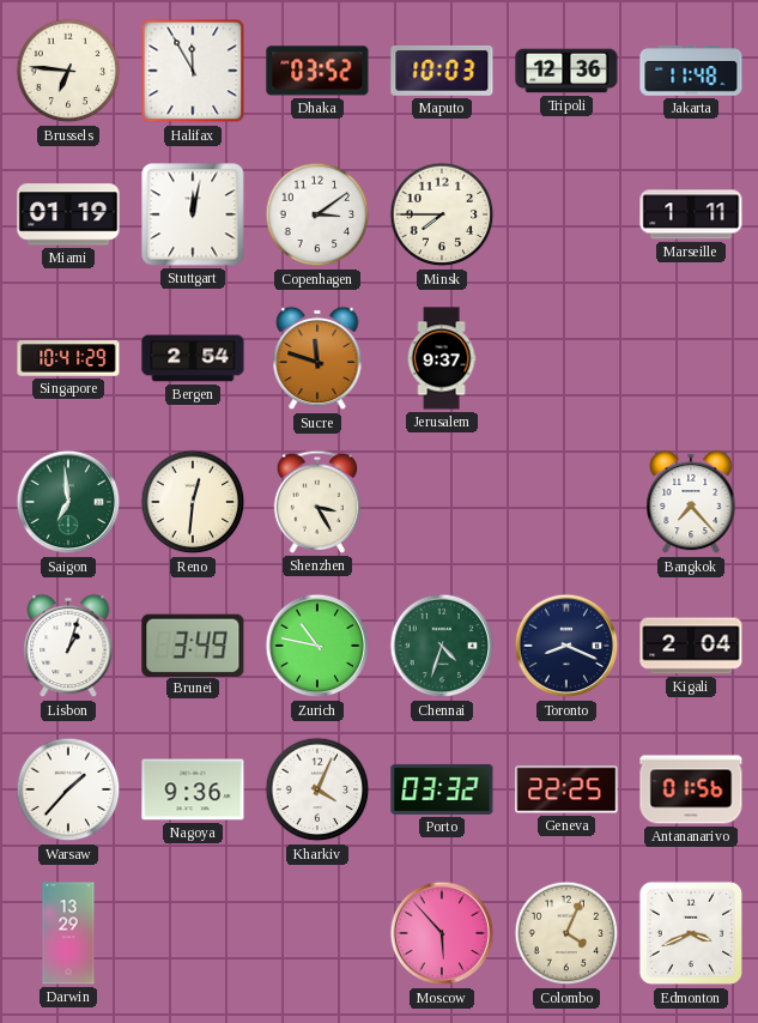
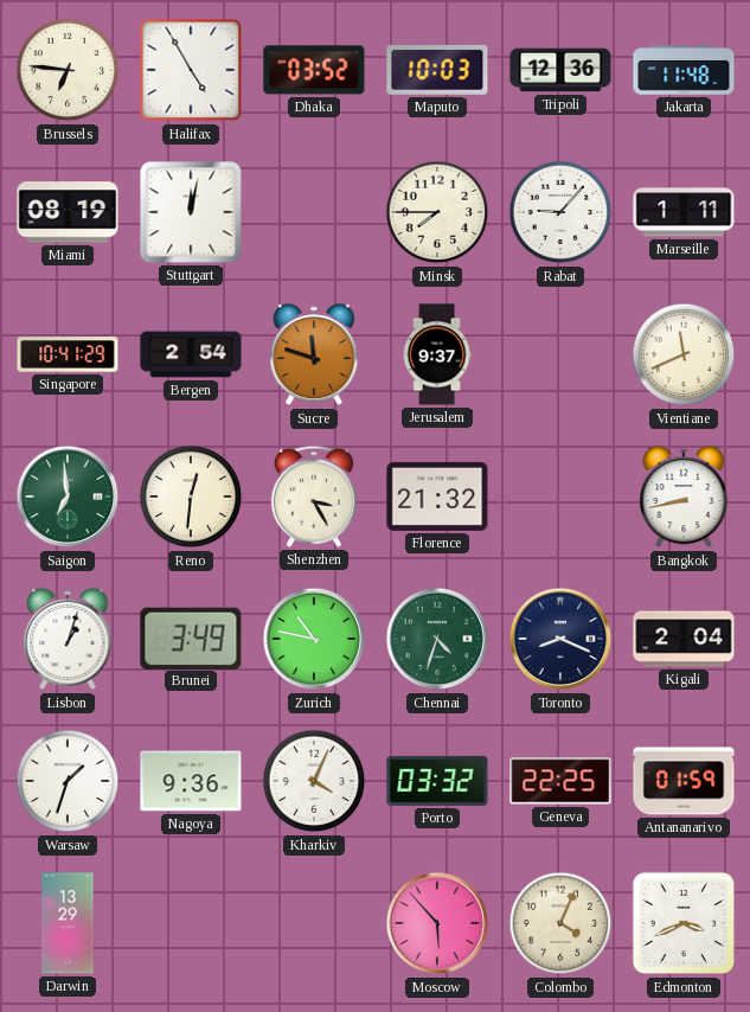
Halifax: 11:55 -> 4:55 (191, 70)
Miami: 01:19 -> 08:19 (68, 212)
Copenhagen: 3:09 -> none (317, 214)
Rabat: none -> 9:07 (560, 212)
Vientiane: none -> 11:41 (684, 354)
Florence: none -> 21:32 (437, 497)
Bangkok: 7:23 -> 8:43 (684, 497)
Warsaw: 1:37 -> 1:33 (68, 781)
Antananarivo: 01:56 -> 01:59 (684, 781)
